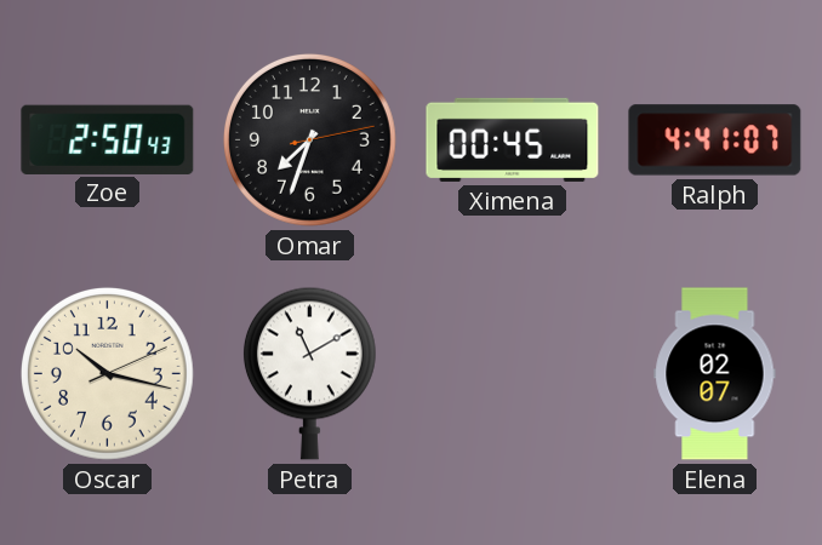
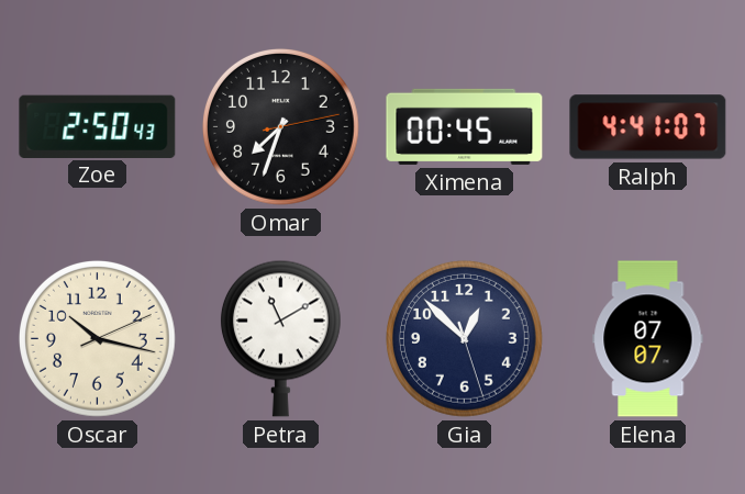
Gia: none -> 12:52 (464, 338)
Elena: 02:07 -> 07:07 (648, 339)
